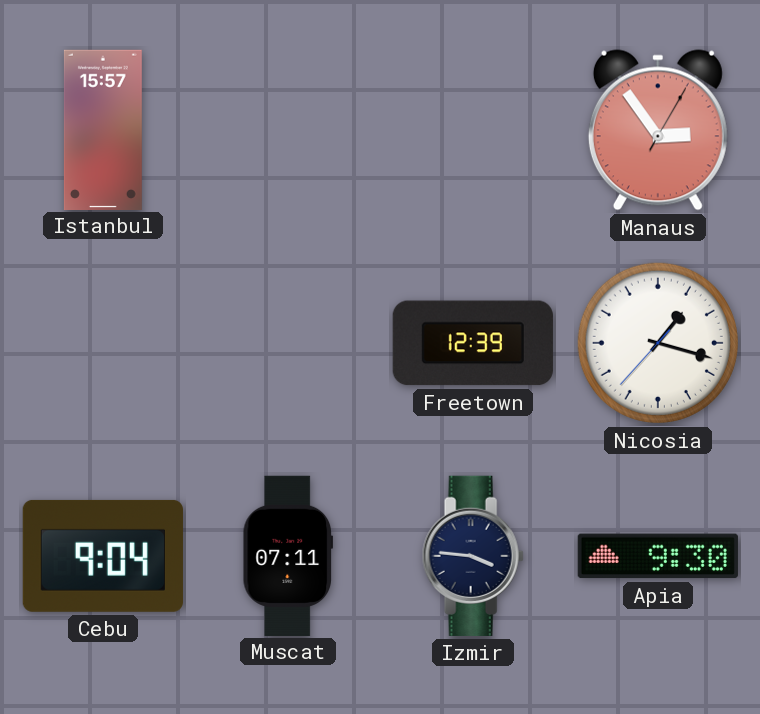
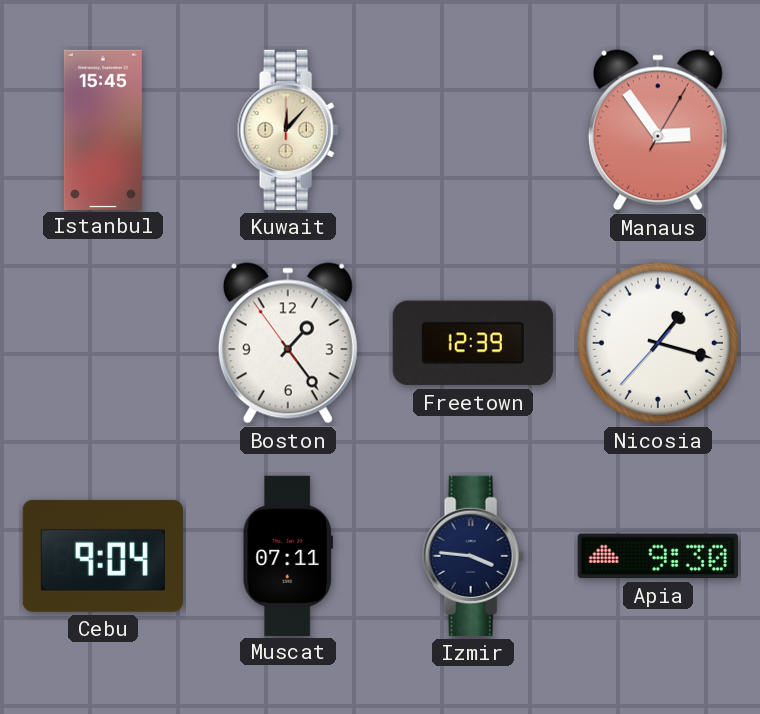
Istanbul: 15:57 -> 15:45 (103, 129)
Kuwait: none -> 12:07 (288, 130)
Boston: none -> 1:23 (288, 343)
